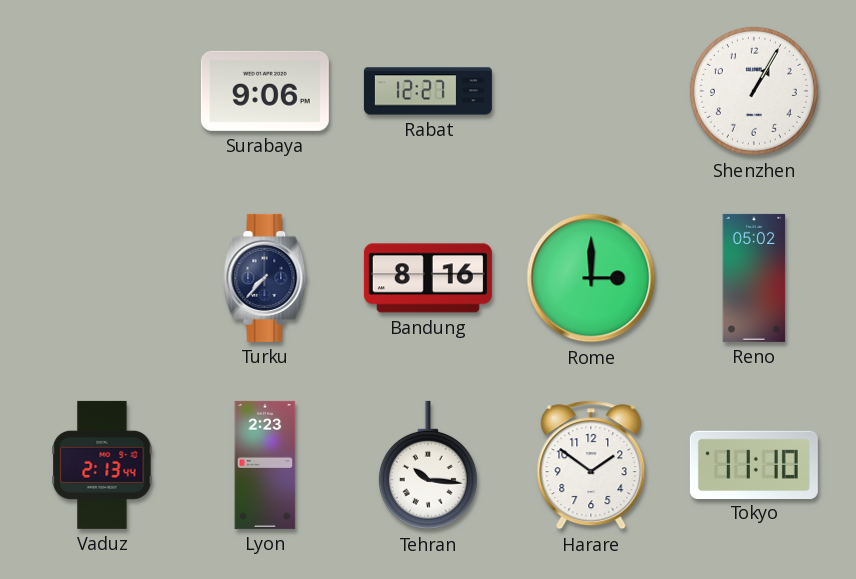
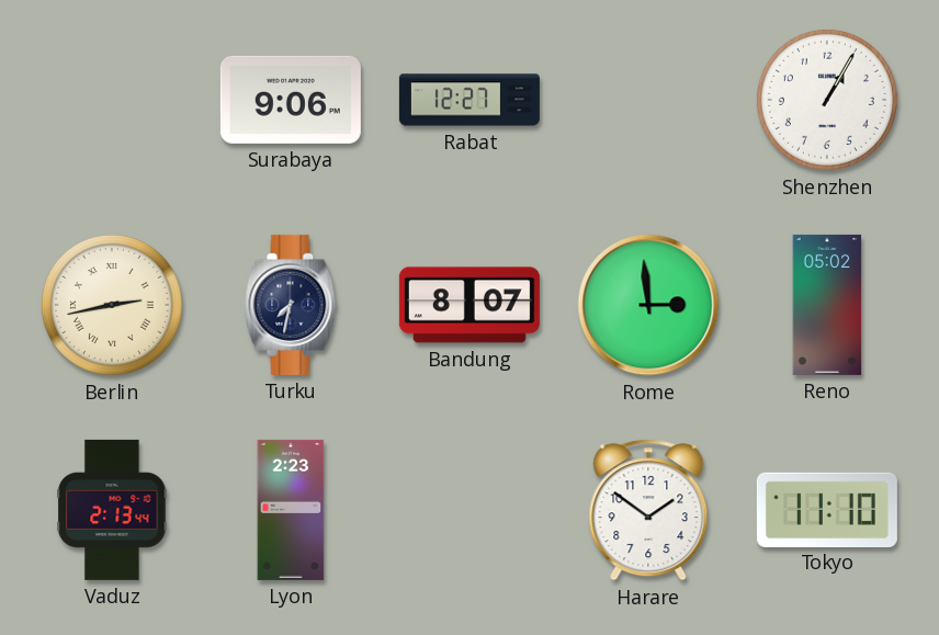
Berlin: none -> 2:43 (112, 305)
Turku: 7:37 -> 7:32 (291, 305)
Bandung: 8:16 -> 8:07 (470, 305)
Rome: 3:00 -> 2:59 (648, 305)
Tehran: 10:16 -> none (428, 465)
